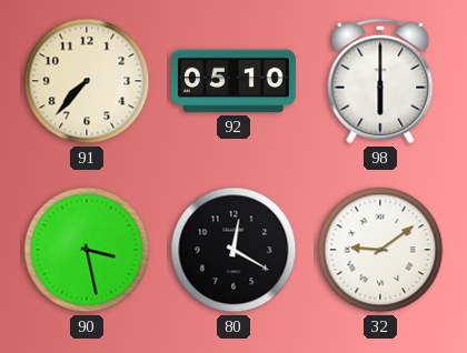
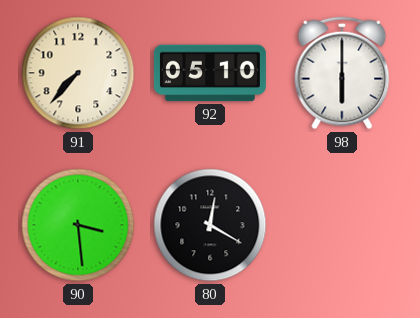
90: 3:28 -> 3:29 (78, 225)
32: 9:09 -> none (380, 250)
